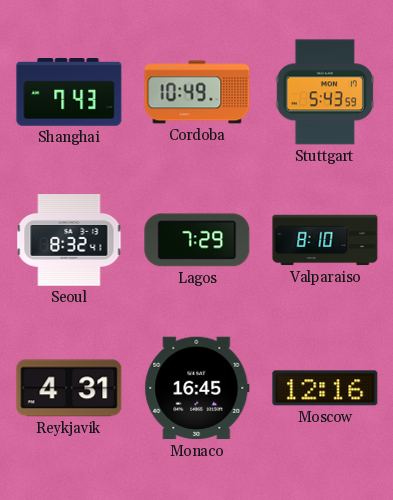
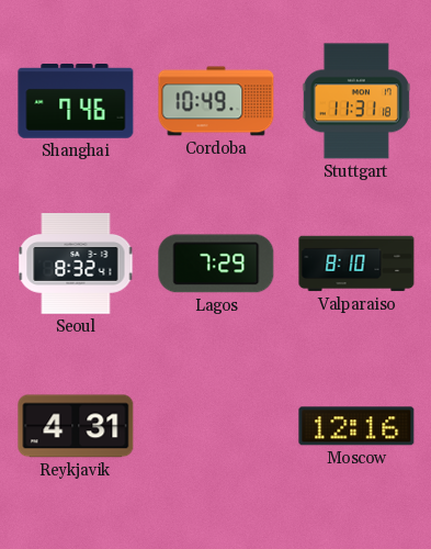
Shanghai: 7:43 -> 7:46 (76, 102)
Stuttgart: 5:43 -> 11:31 (356, 101)
Monaco: 16:45 -> none (197, 388)
